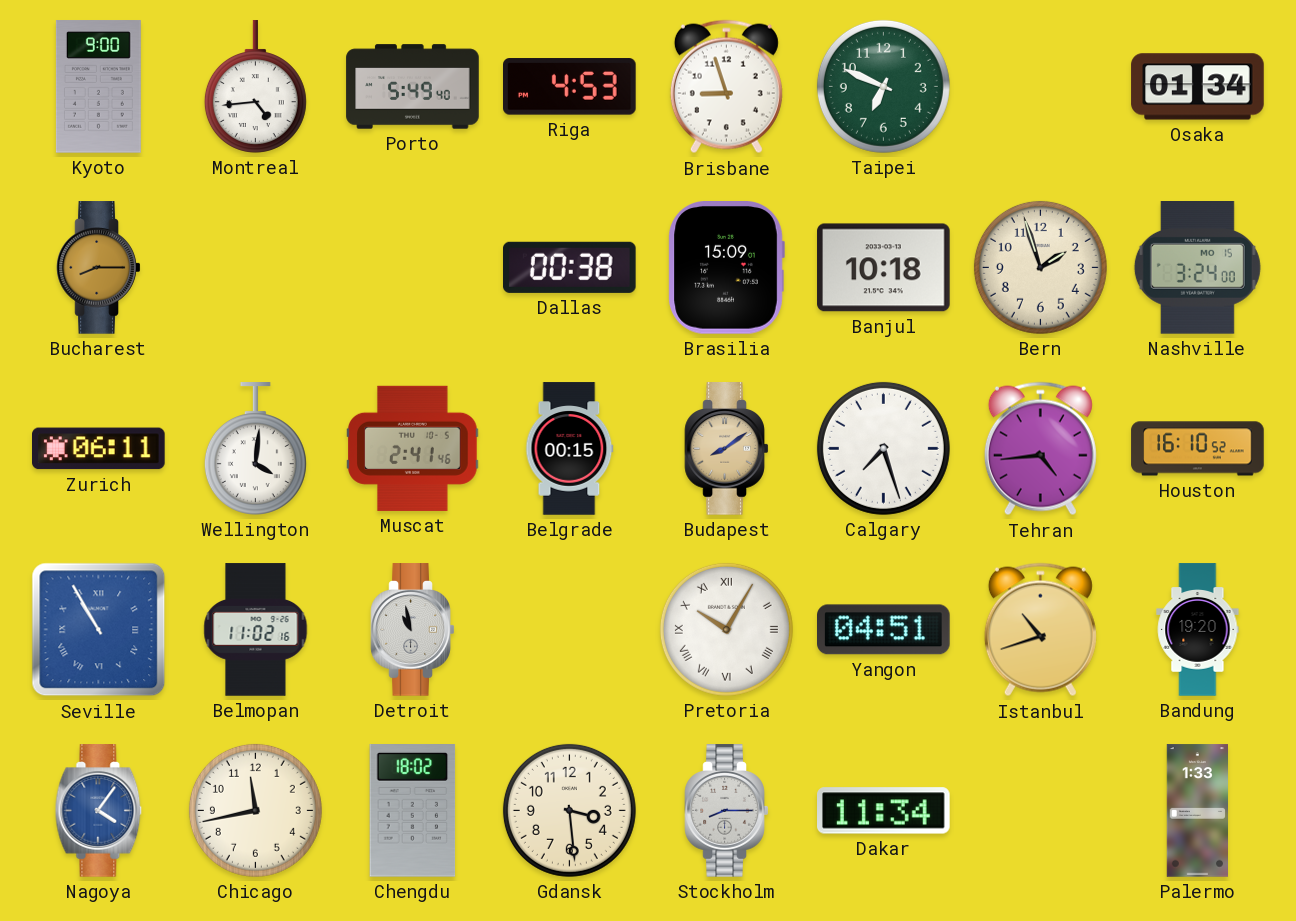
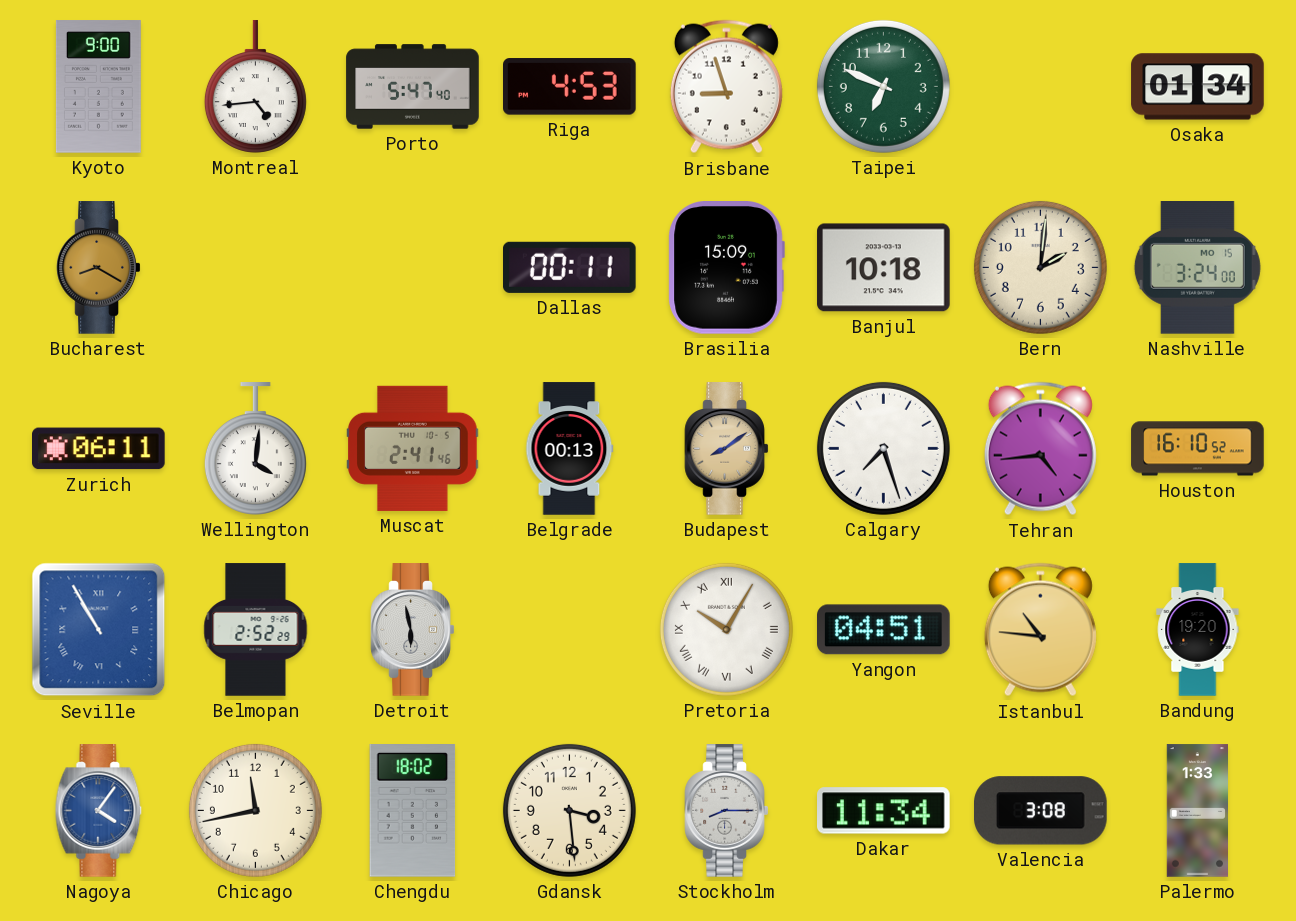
Porto: 5:49 -> 5:47 (413, 87)
Bucharest: 8:15 -> 8:20 (99, 268)
Dallas: 00:38 -> 00:11 (570, 267)
Bern: 1:57 -> 2:01 (1040, 267)
Belgrade: 00:15 -> 00:13 (570, 449)
Belmopan: 11:02 -> 2:52 (256, 630)
Detroit: 10:58 -> 5:58 (413, 630)
Istanbul: 10:42 -> 10:46 (1040, 630)
Valencia: none -> 3:08 (1041, 811)
